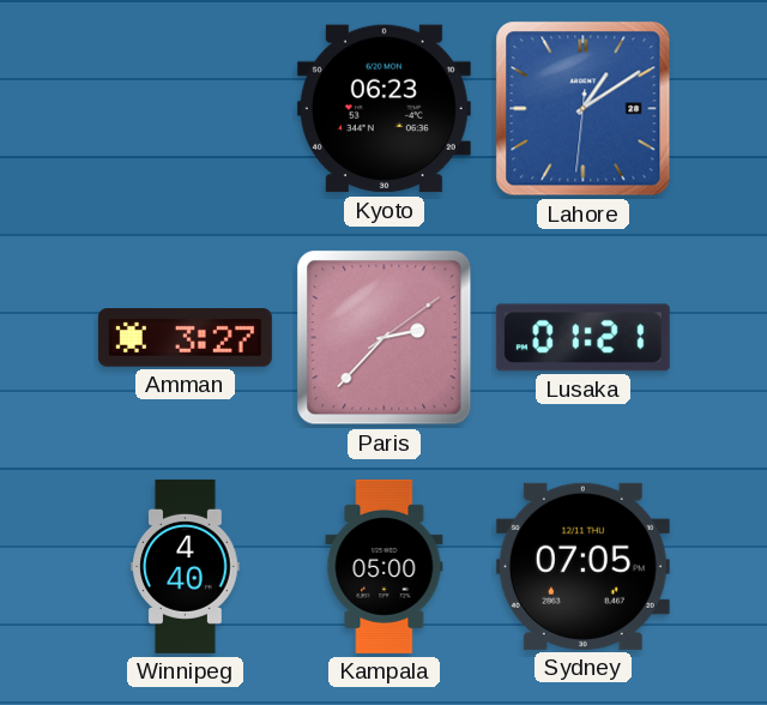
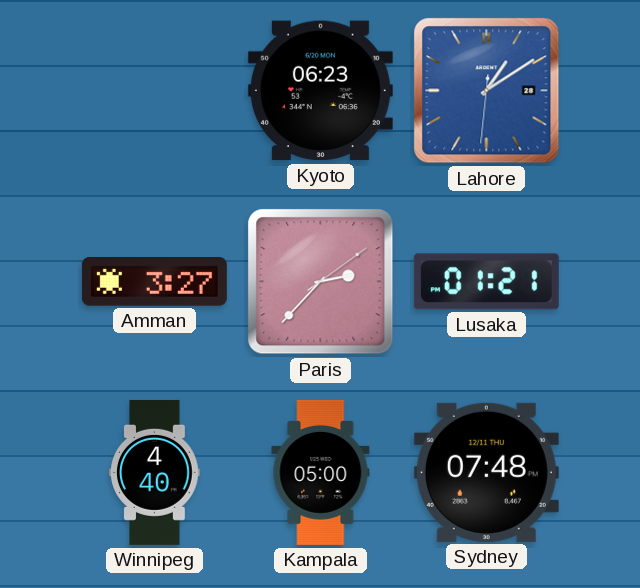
Sydney: 07:05 -> 07:48 (486, 472)
